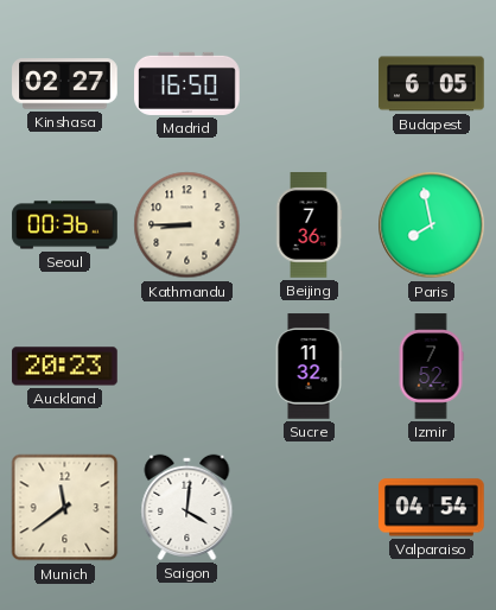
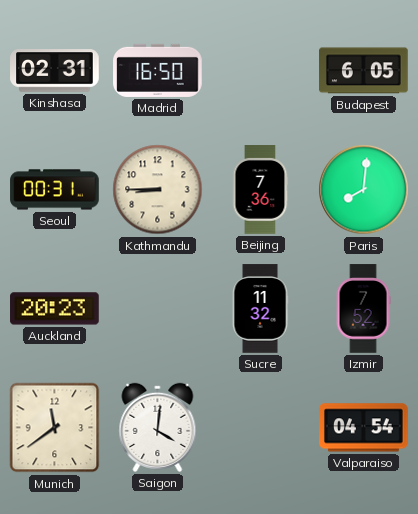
Kinshasa: 02:27 -> 02:31 (55, 71)
Seoul: 00:36 -> 00:31 (55, 190)
Paris: 7:58 -> 8:01 (364, 190)
